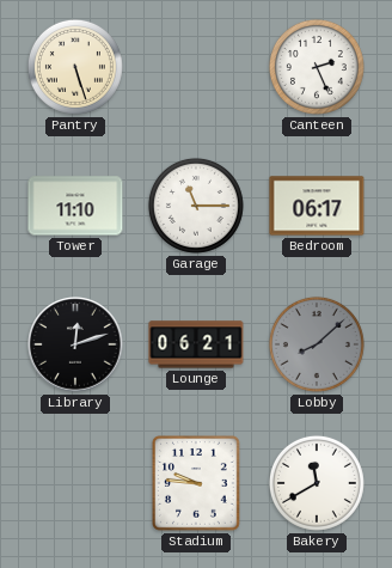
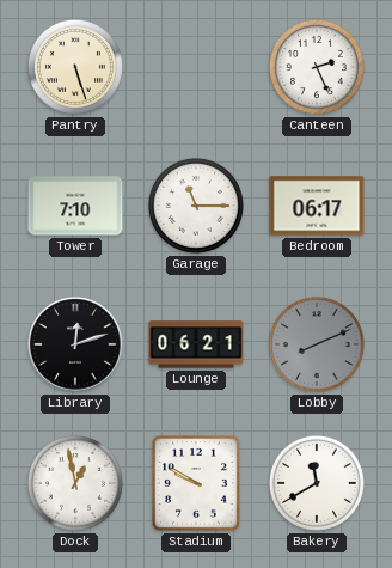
Tower: 11:10 -> 7:10 (75, 206)
Lobby: 8:08 -> 8:11 (317, 344)
Dock: none -> 12:58 (75, 483)
Stadium: 9:46 -> 9:50 (197, 483)
